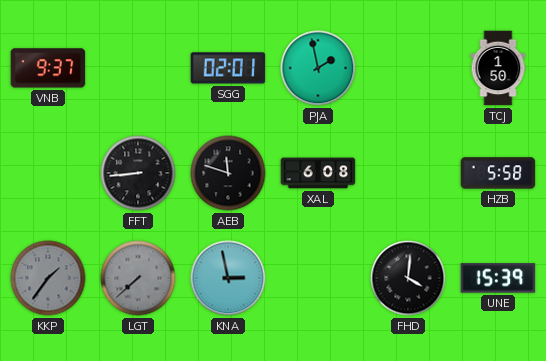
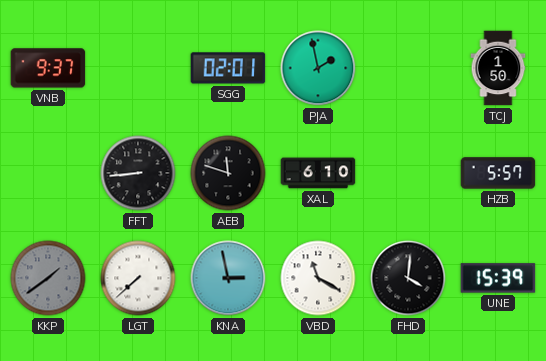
XAL: 6:08 -> 6:10 (318, 173)
HZB: 5:58 -> 5:57 (498, 173)
KKP: 1:36 -> 1:39 (48, 278)
LGT dial: grey -> white (138, 278)
VBD: none -> 11:20 (318, 278)
